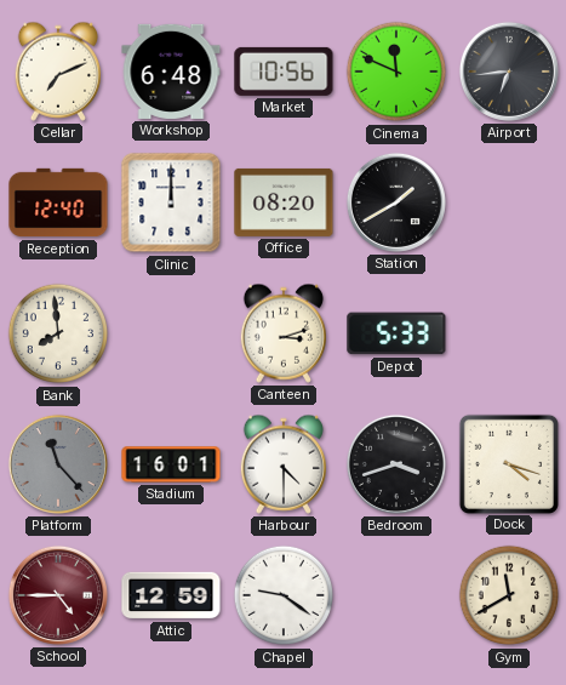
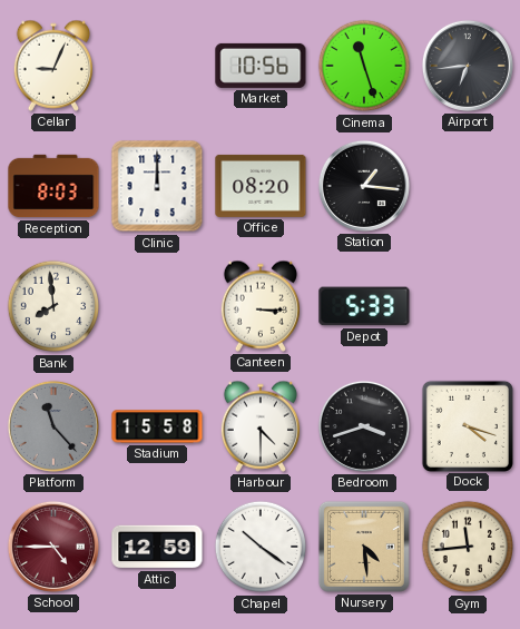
Cellar: 7:11 -> 9:04 (52, 66)
Workshop: 6:48 -> none (171, 72)
Cinema: 11:49 -> 11:27 (364, 66)
Reception: 12:40 -> 8:03 (53, 186)
Station: 1:40 -> 1:16 (364, 186)
Canteen: 3:12 -> 3:15 (259, 306)
Stadium: 16:01 -> 15:58 (157, 426)
Chapel: 9:21 -> 10:21 (261, 547)
Nursery: none -> 4:29 (364, 547)
Gym: 11:40 -> 11:44 (468, 547)
